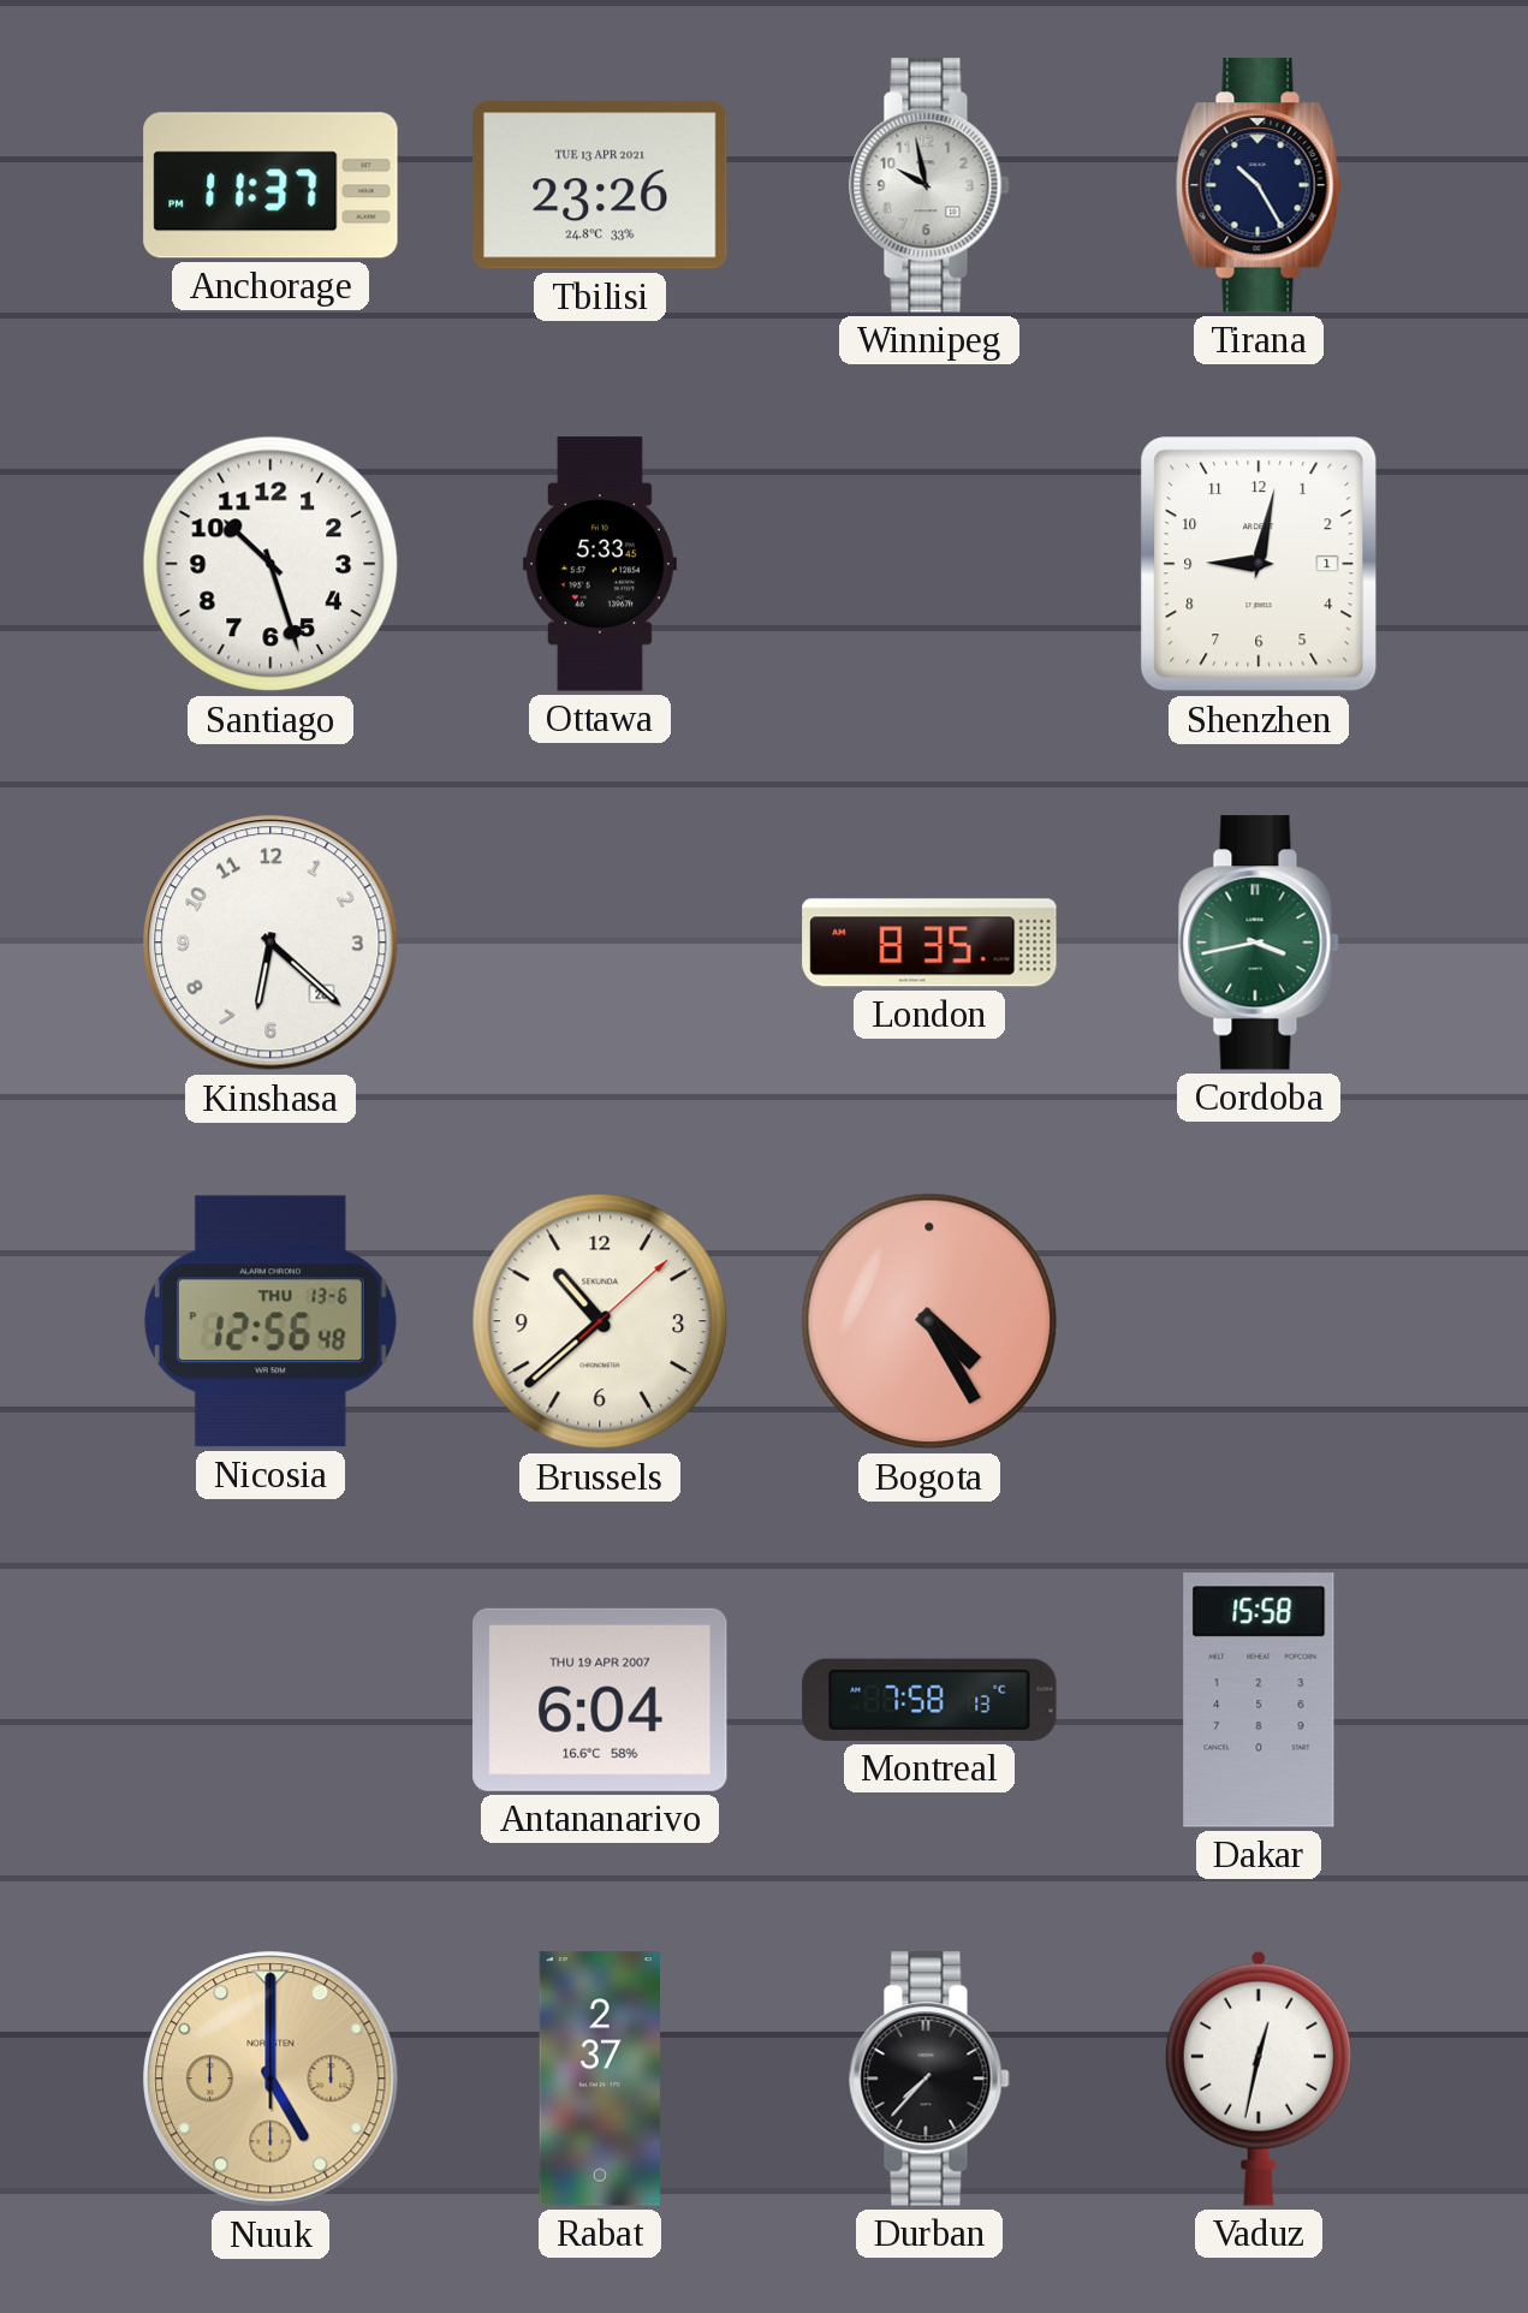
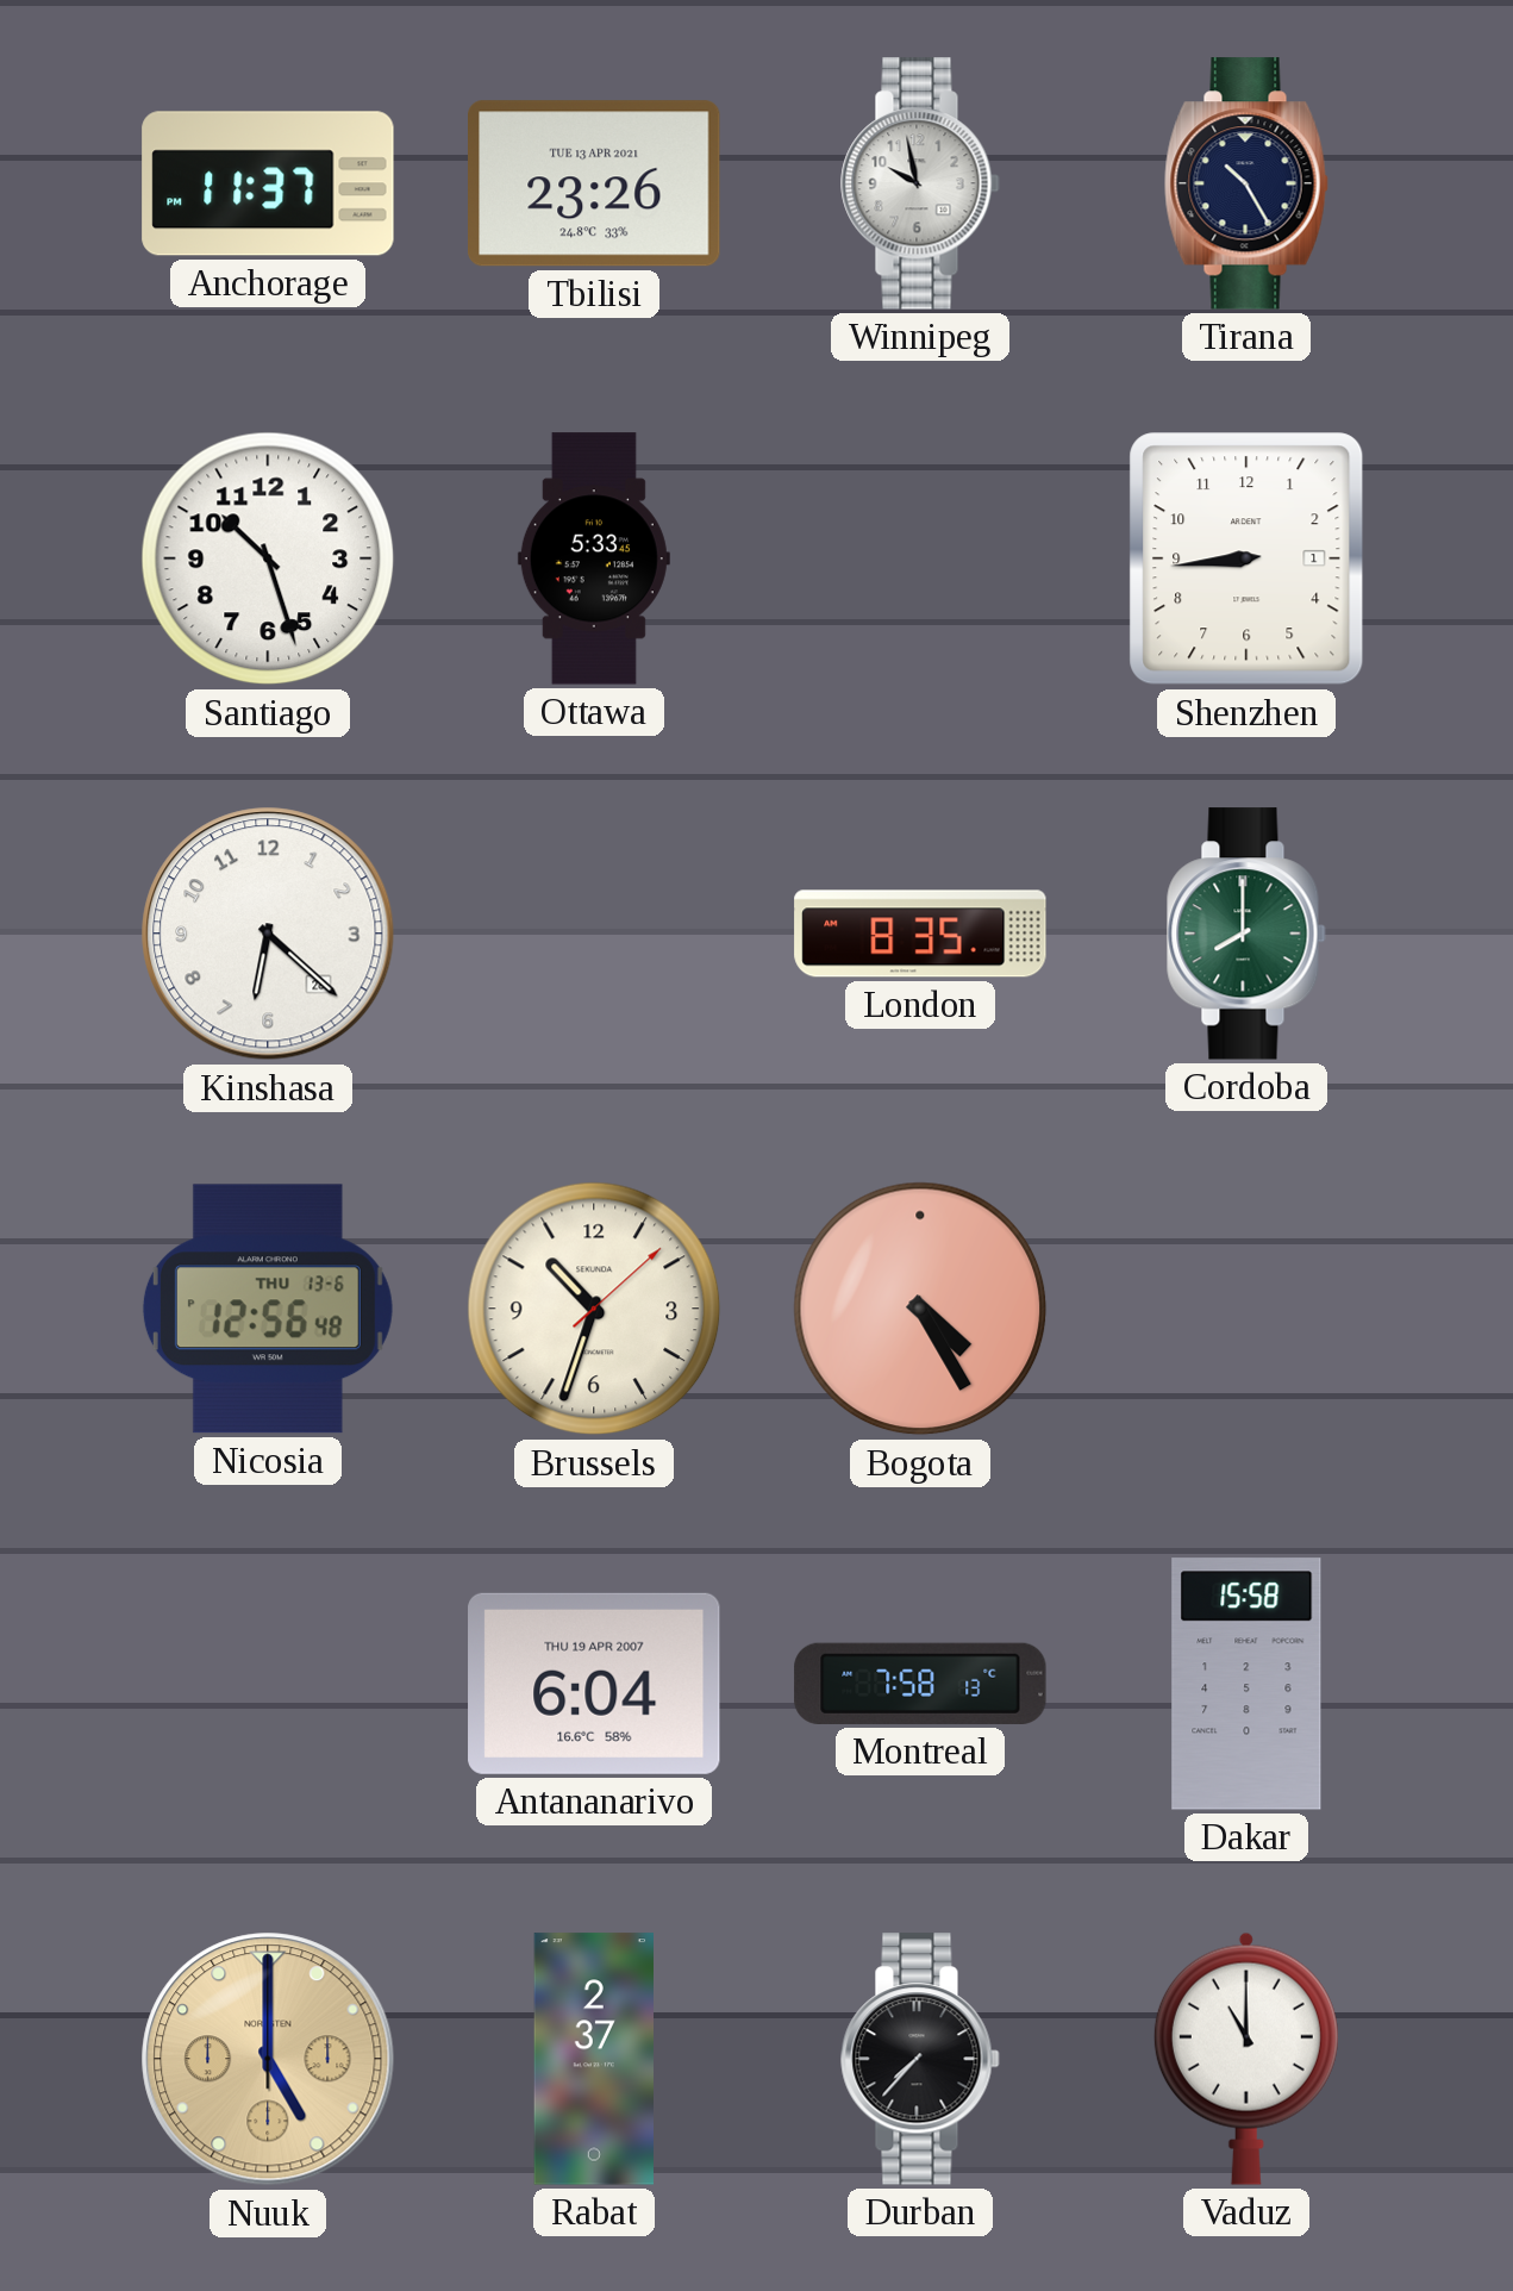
Shenzhen: 9:02 -> 8:44 (1246, 558)
Cordoba: 3:43 -> 8:00 (1246, 934)
Brussels: 10:38 -> 10:33 (594, 1309)
Vaduz: 12:32 -> 11:00 (1246, 2059)
